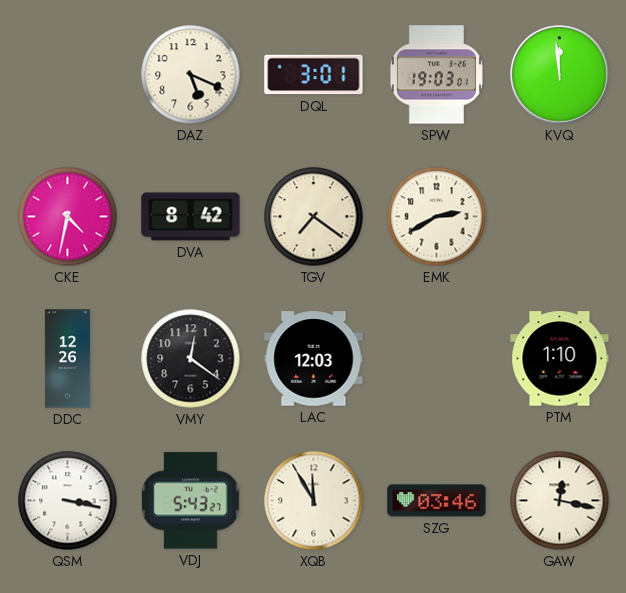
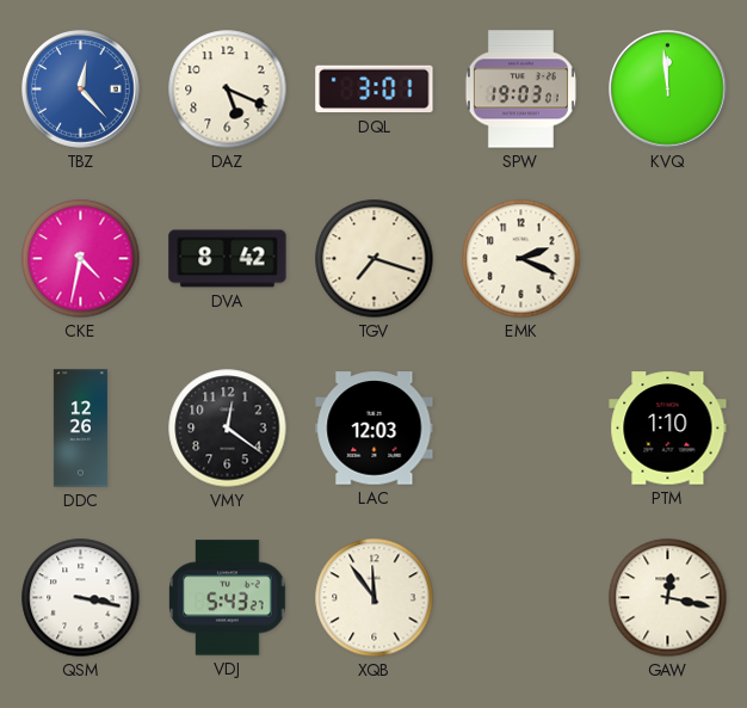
TBZ: none -> 12:23 (81, 90)
TGV: 7:21 -> 7:18 (375, 259)
EMK: 2:40 -> 2:19 (521, 259)
XQB: 11:55 -> 11:54 (375, 598)
SZG: 03:46 -> none (437, 501)
